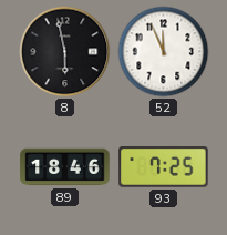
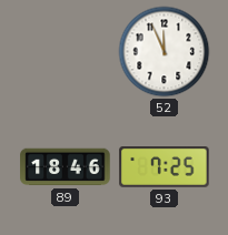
8: 5:58 -> none (65, 52)
